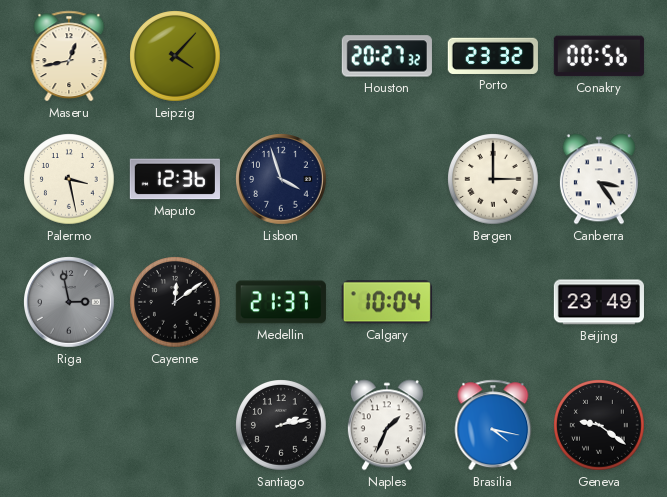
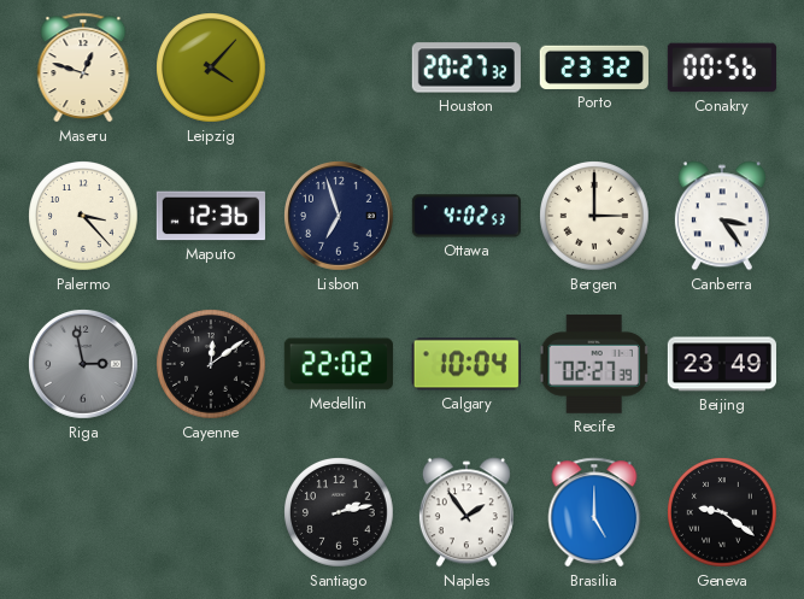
Maseru: 12:43 -> 12:48 (83, 67)
Palermo: 3:28 -> 3:23 (83, 216)
Lisbon: 3:57 -> 6:57 (340, 217)
Ottawa: none -> 4:02 (466, 216)
Medellin: 21:37 -> 22:02 (339, 364)
Recife: none -> 02:27 (594, 364)
Naples: 1:34 -> 1:54 (466, 512)
Brasilia: 4:17 -> 5:00 (594, 512)
